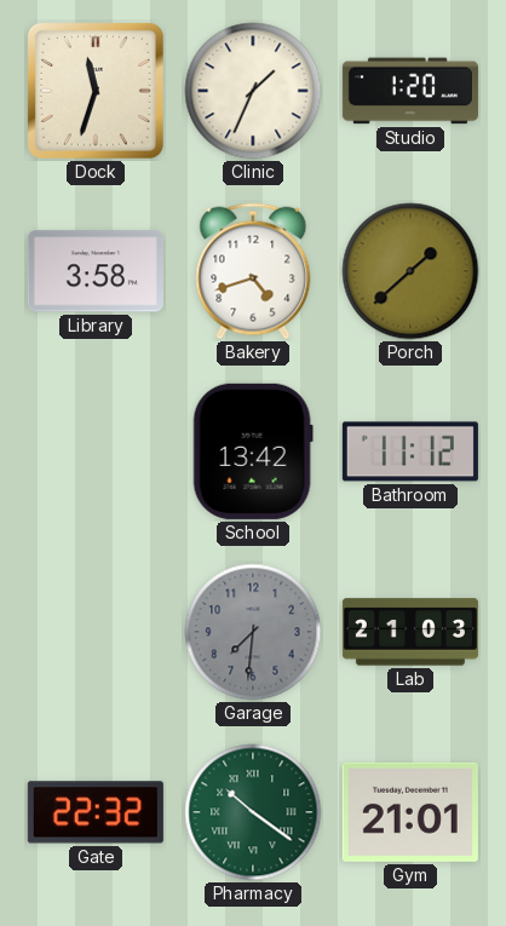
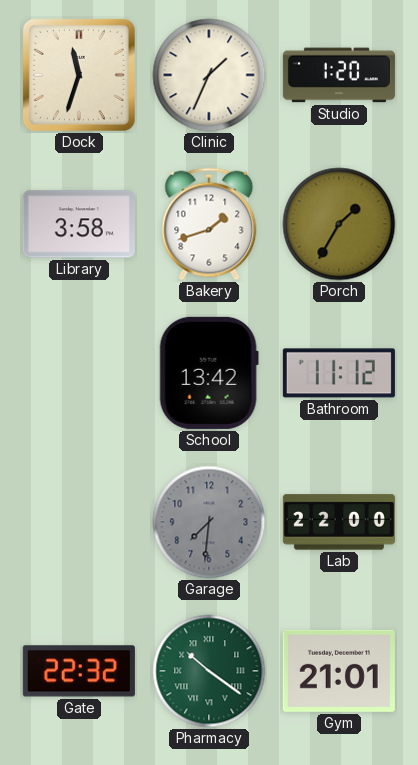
Bakery: 4:42 -> 1:42 (209, 224)
Porch: 1:38 -> 1:35 (339, 224)
Lab: 21:03 -> 22:00 (339, 522)
